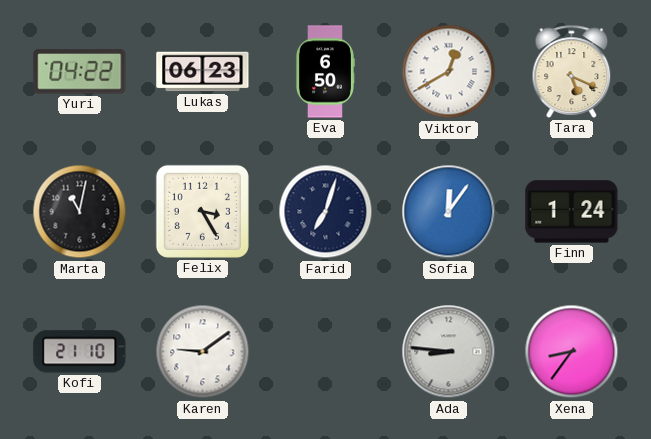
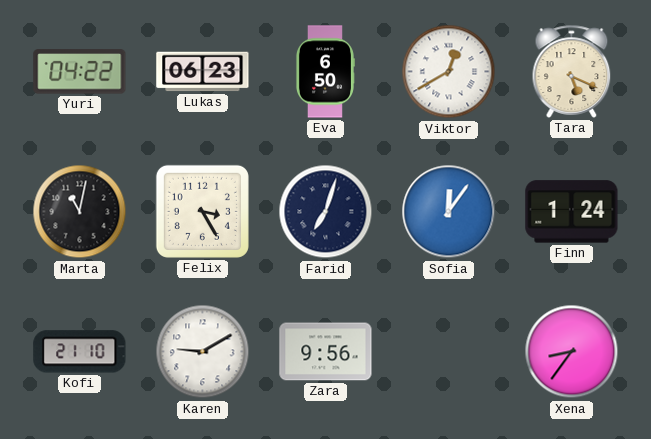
Karen: 9:09 -> 9:10 (203, 352)
Zara: none -> 9:56 (326, 352)
Ada: 8:46 -> none (449, 352)
